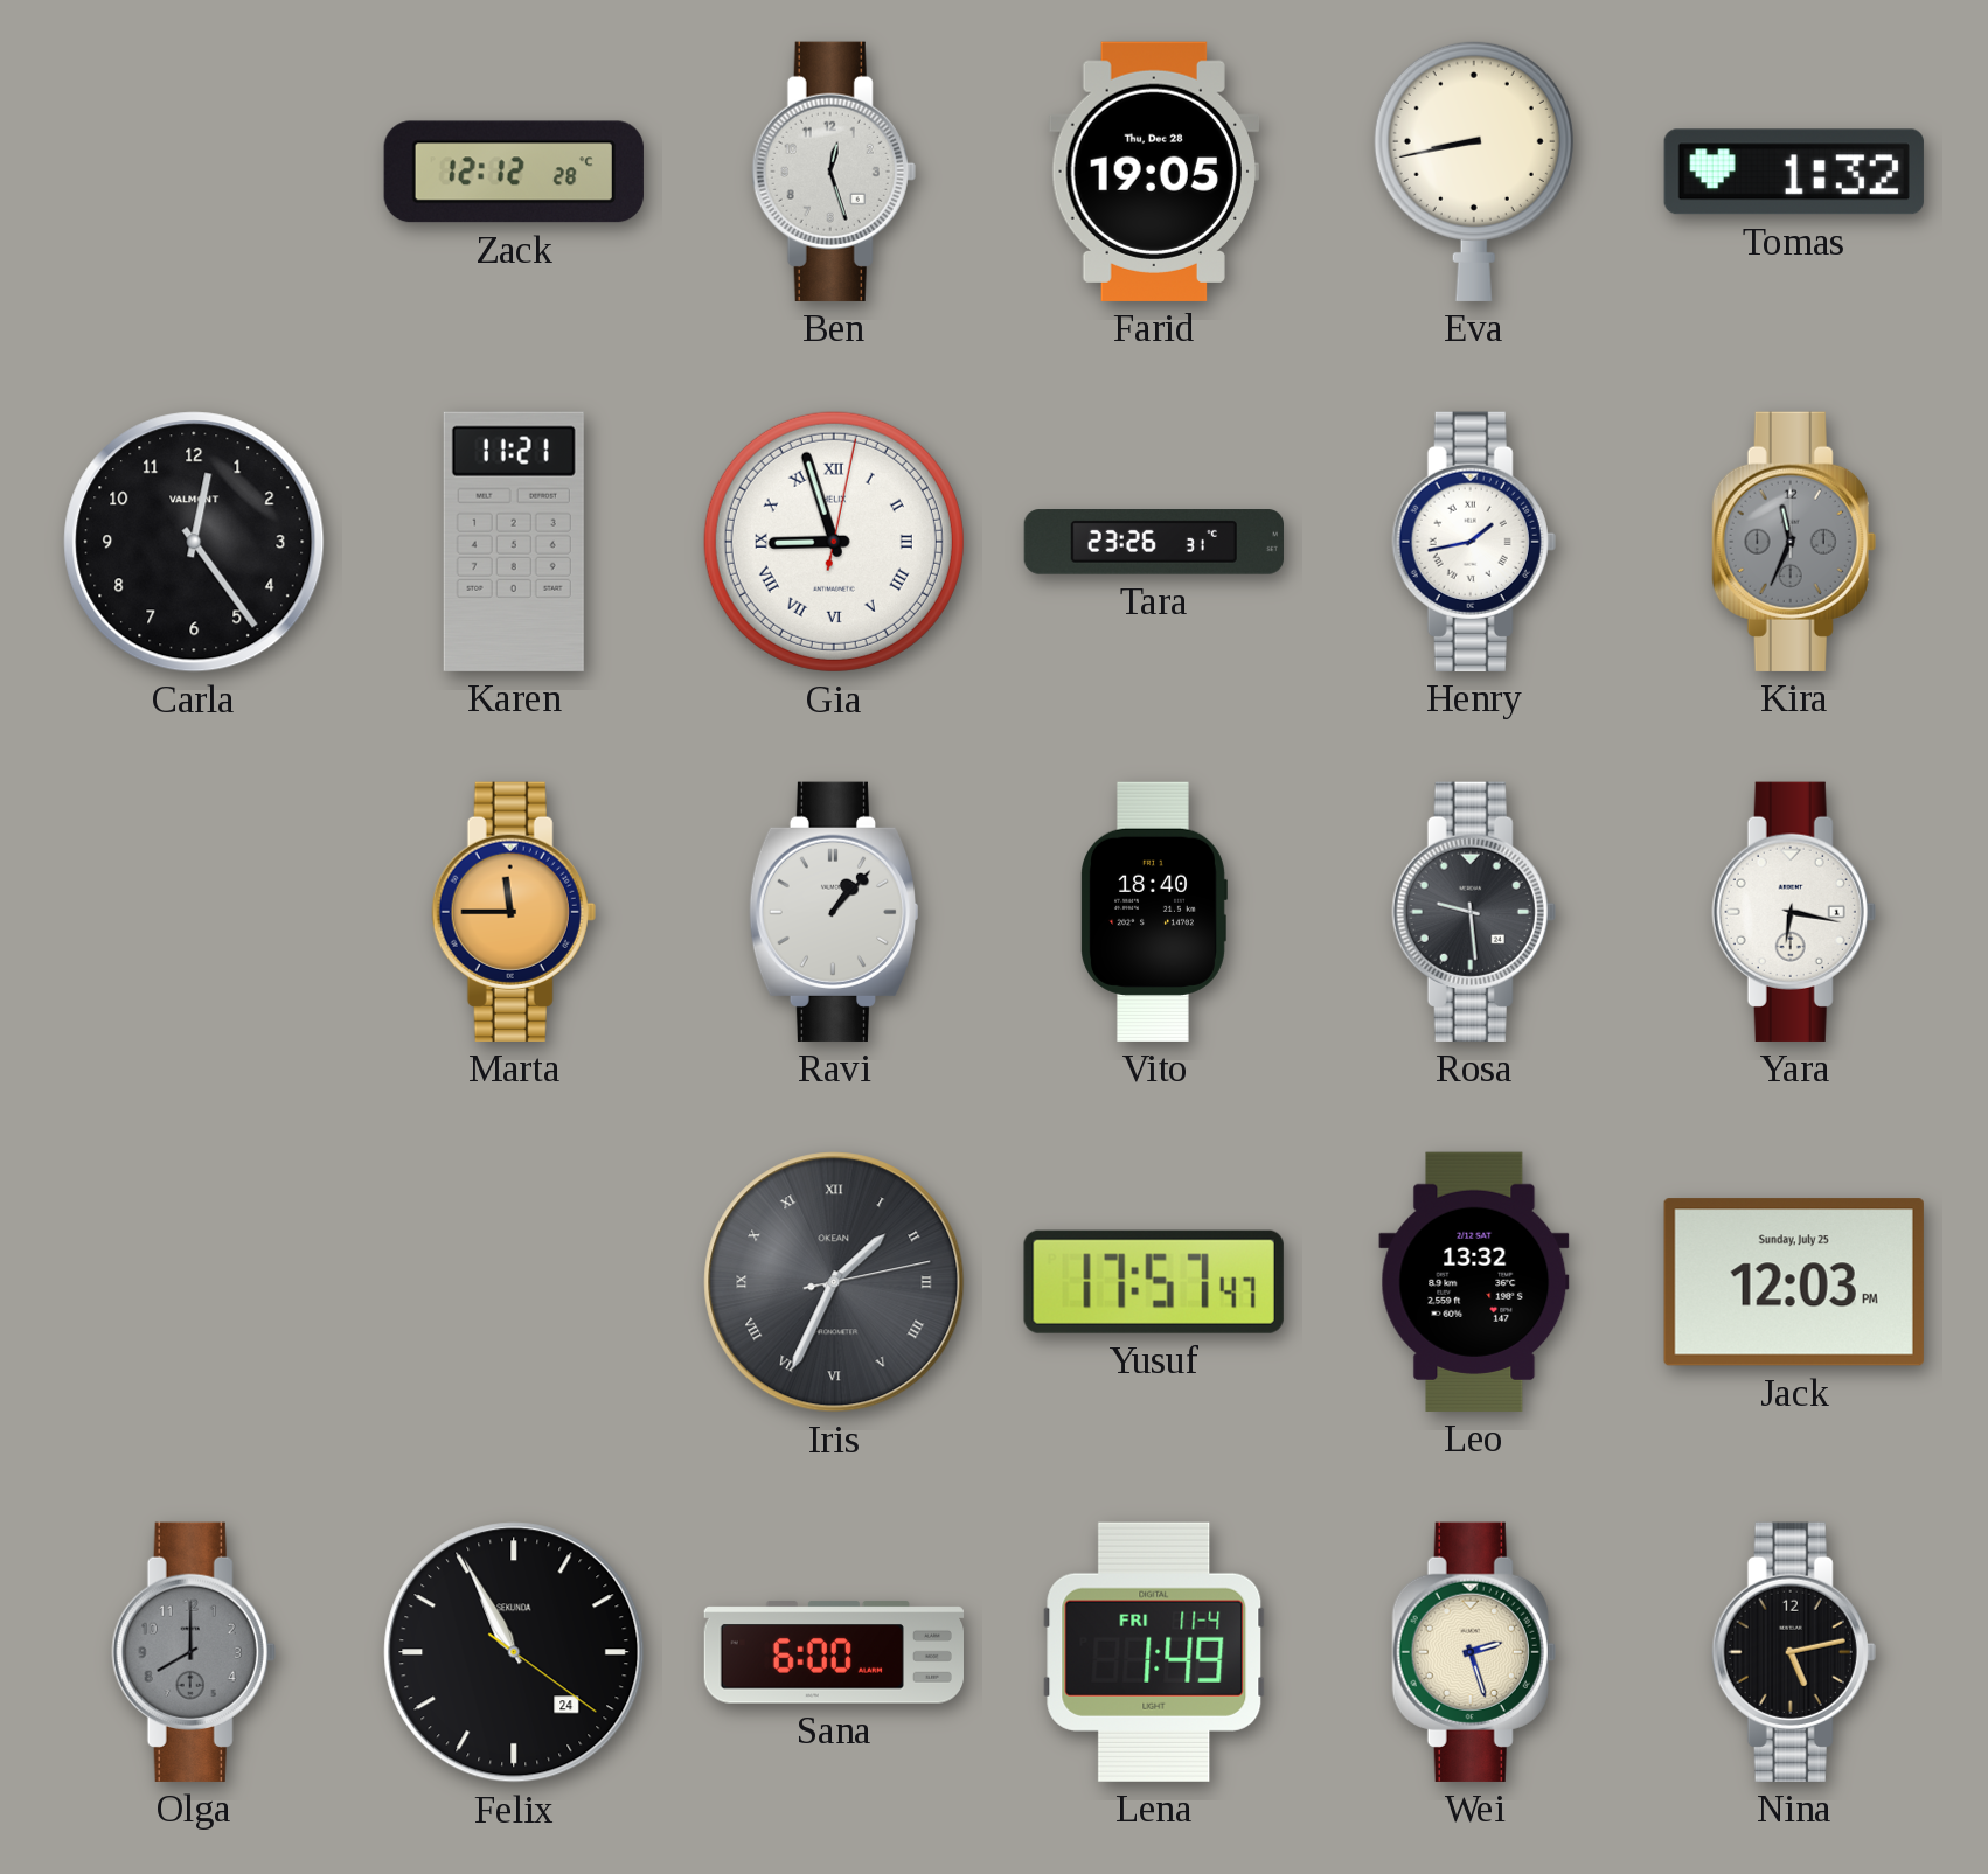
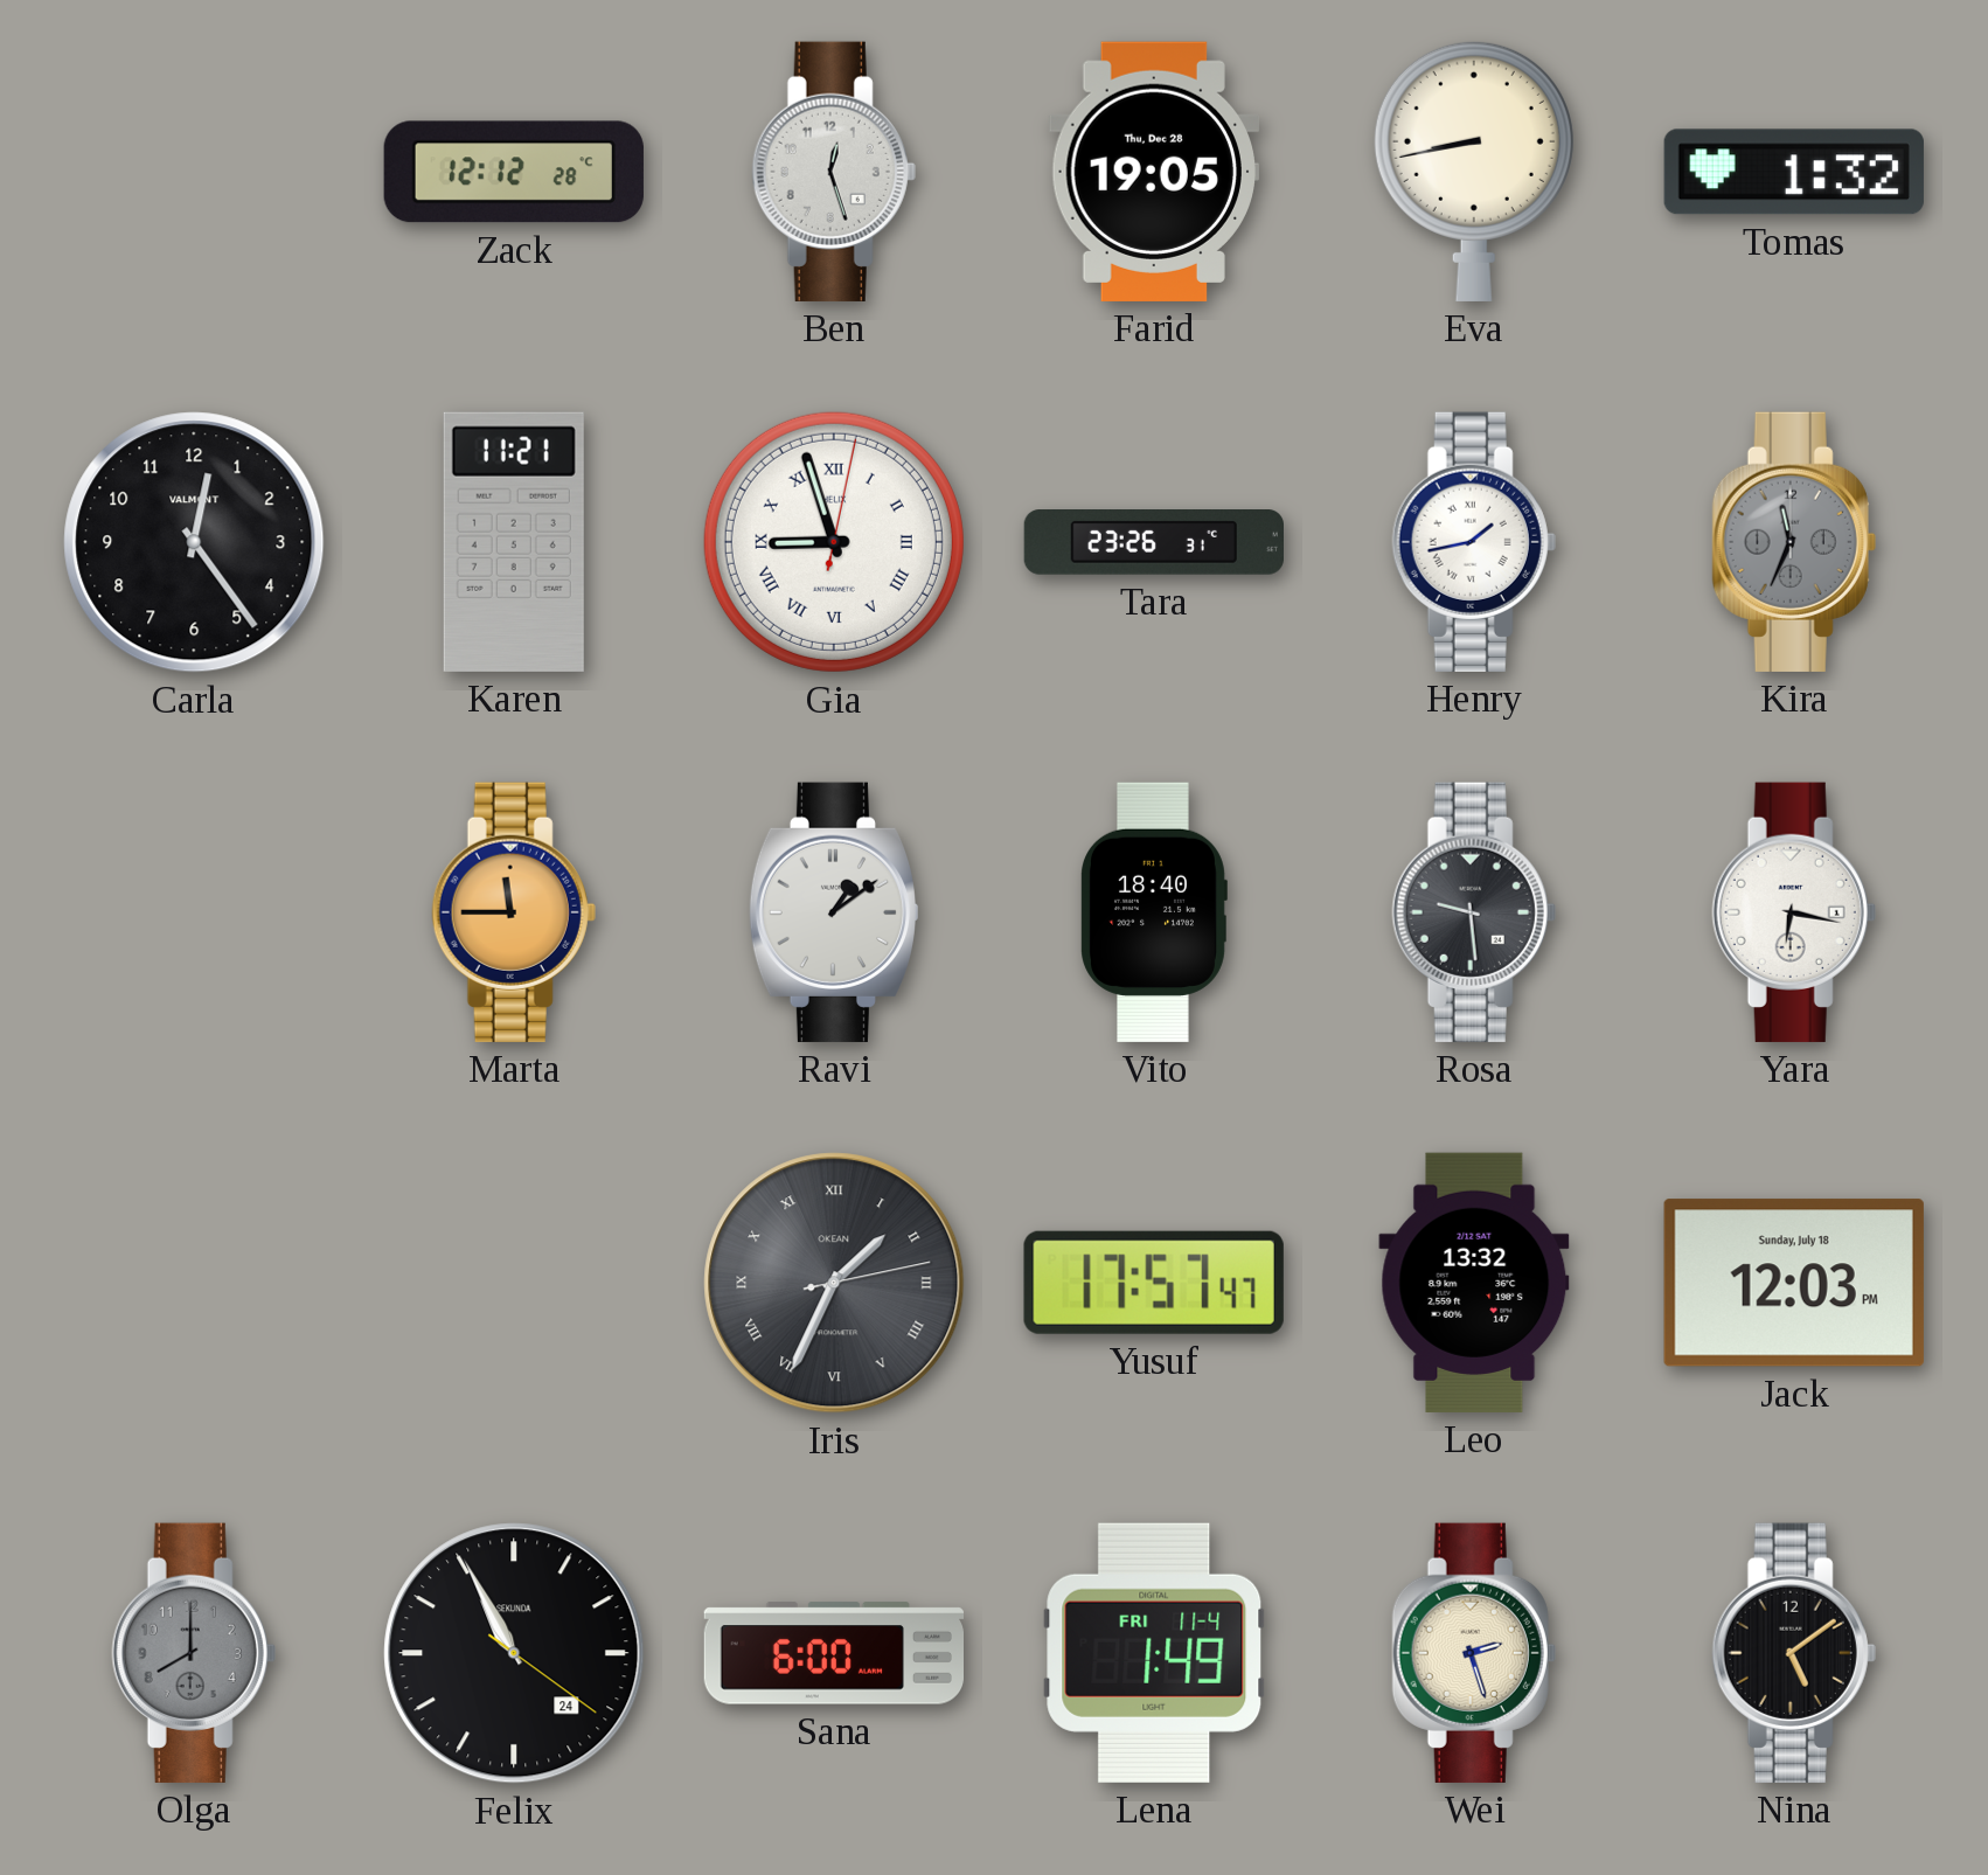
Ravi: 1:07 -> 1:09 (834, 912)
Jack date: Sunday, July 25 -> Sunday, July 18 (1794, 1283)
Nina: 5:13 -> 5:09 (1794, 1653)
